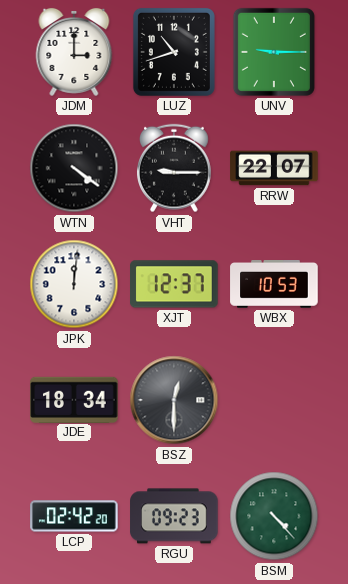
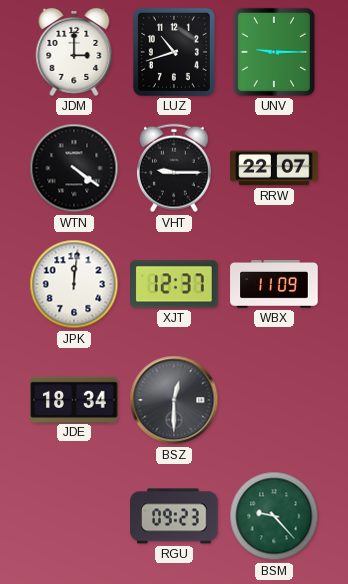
WBX: 10:53 -> 11:09 (274, 285)
LCP: 02:42 -> none (74, 516)
BSM: 4:23 -> 9:23 (274, 516)
